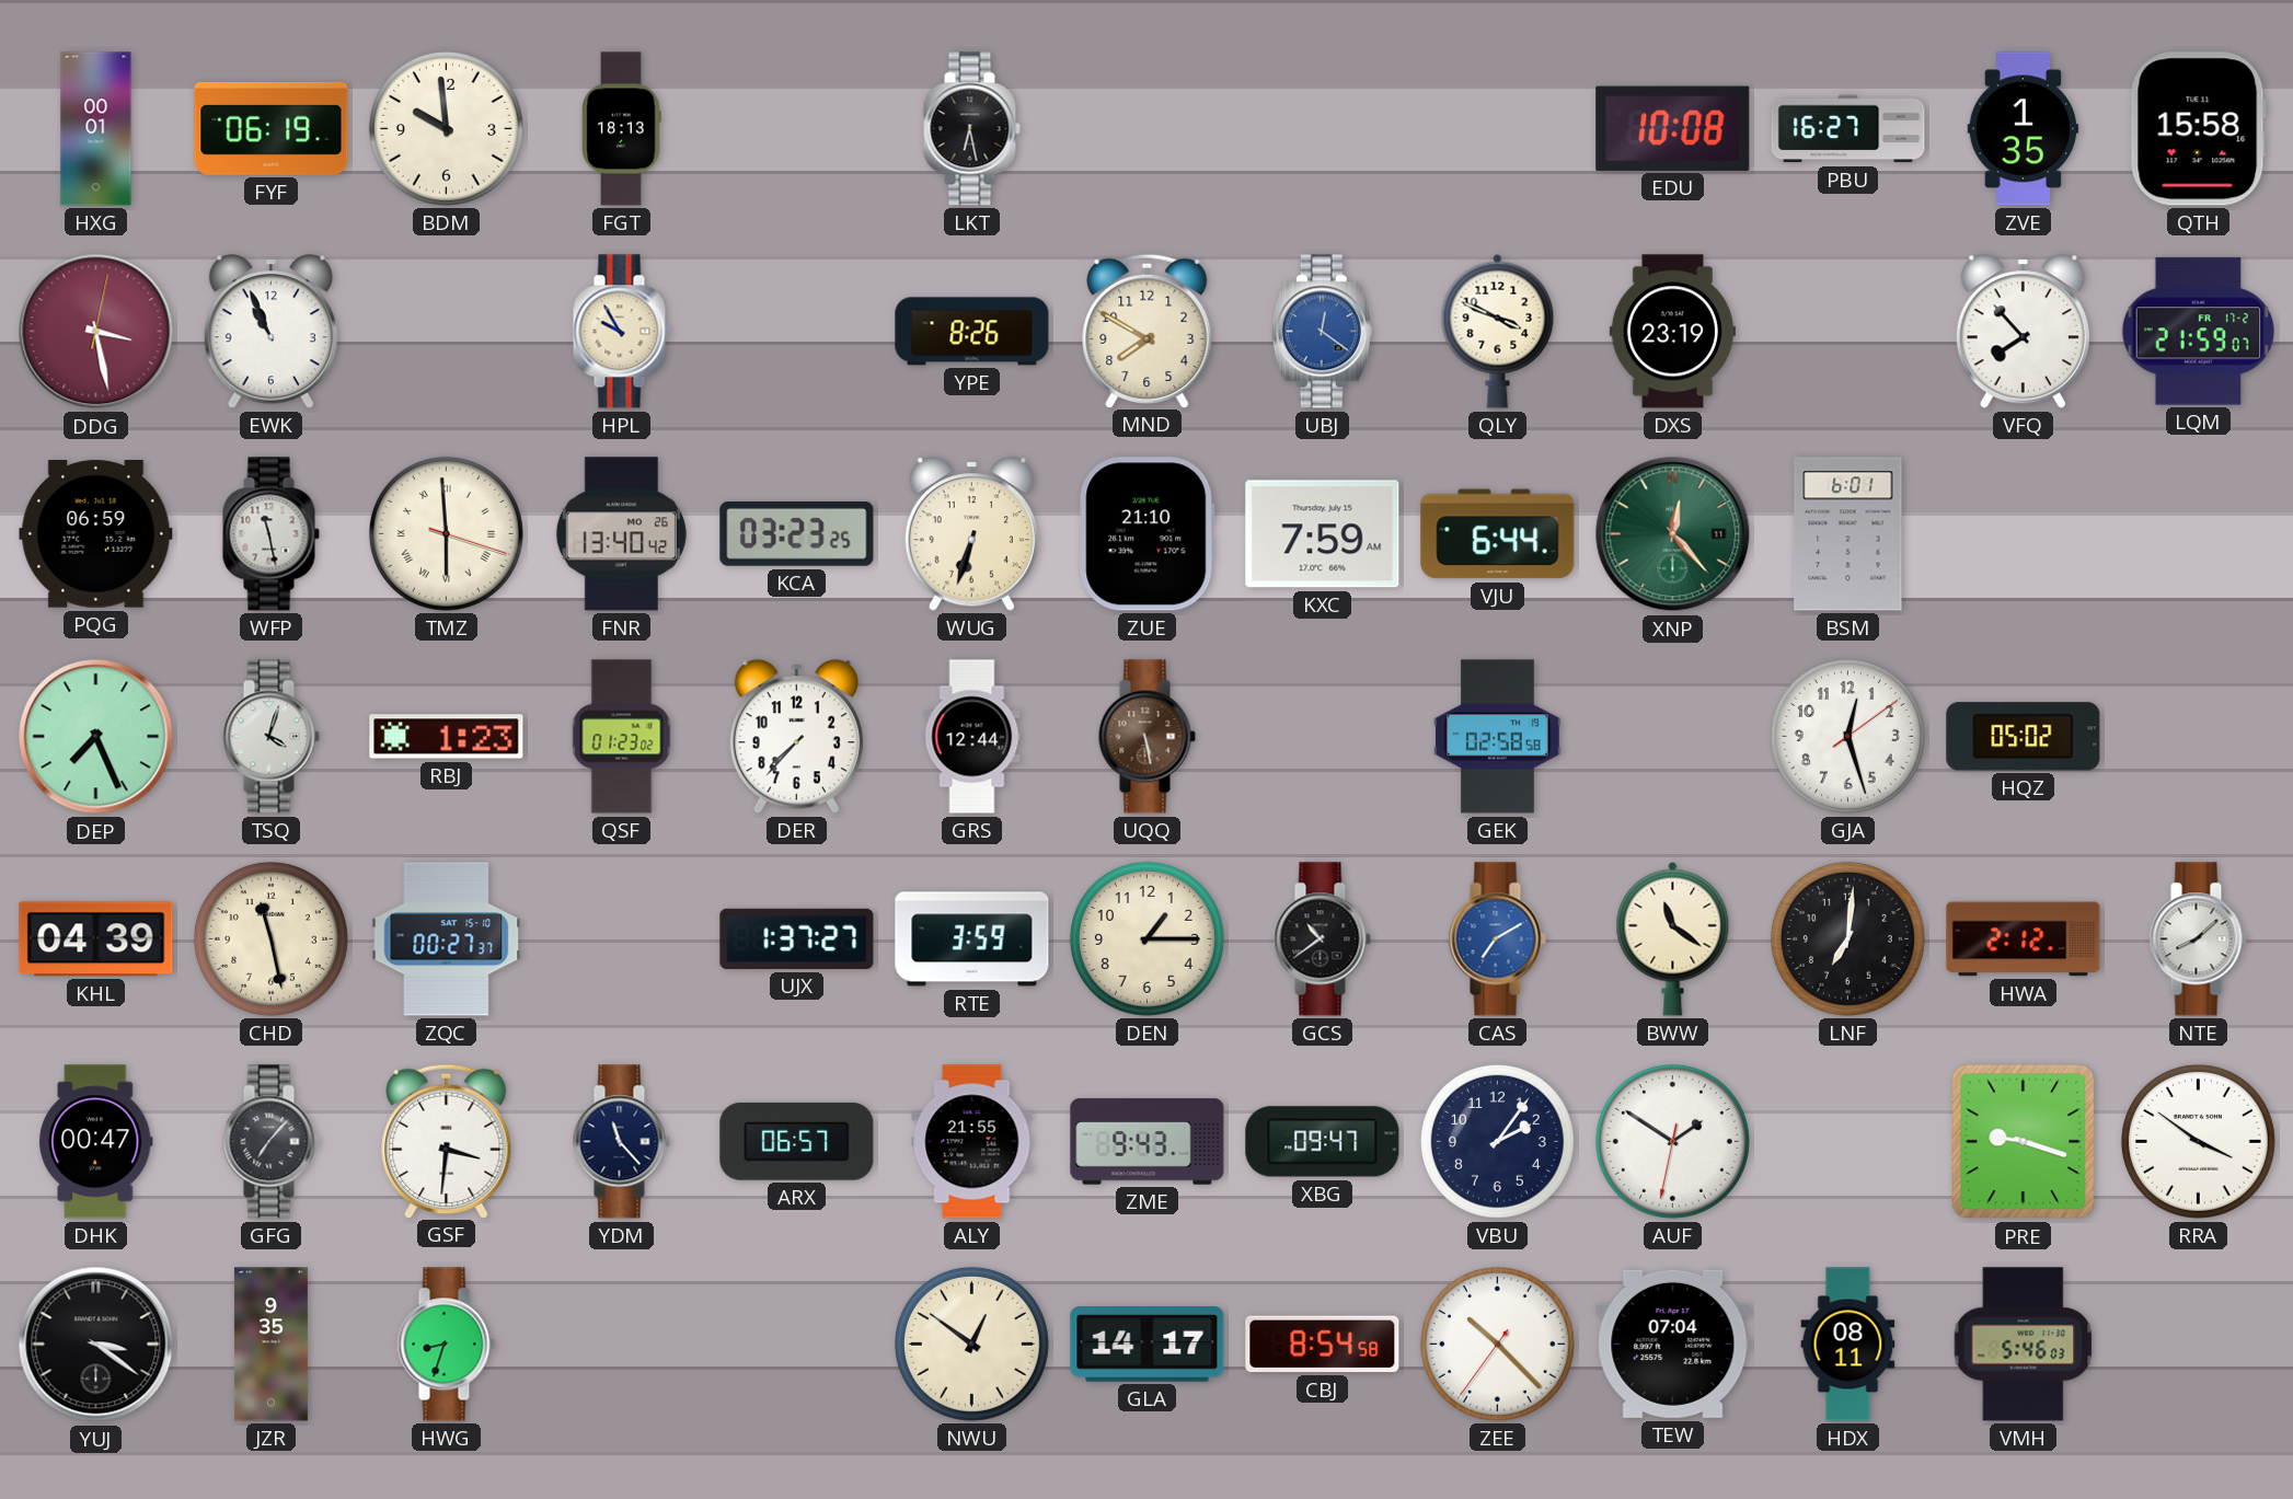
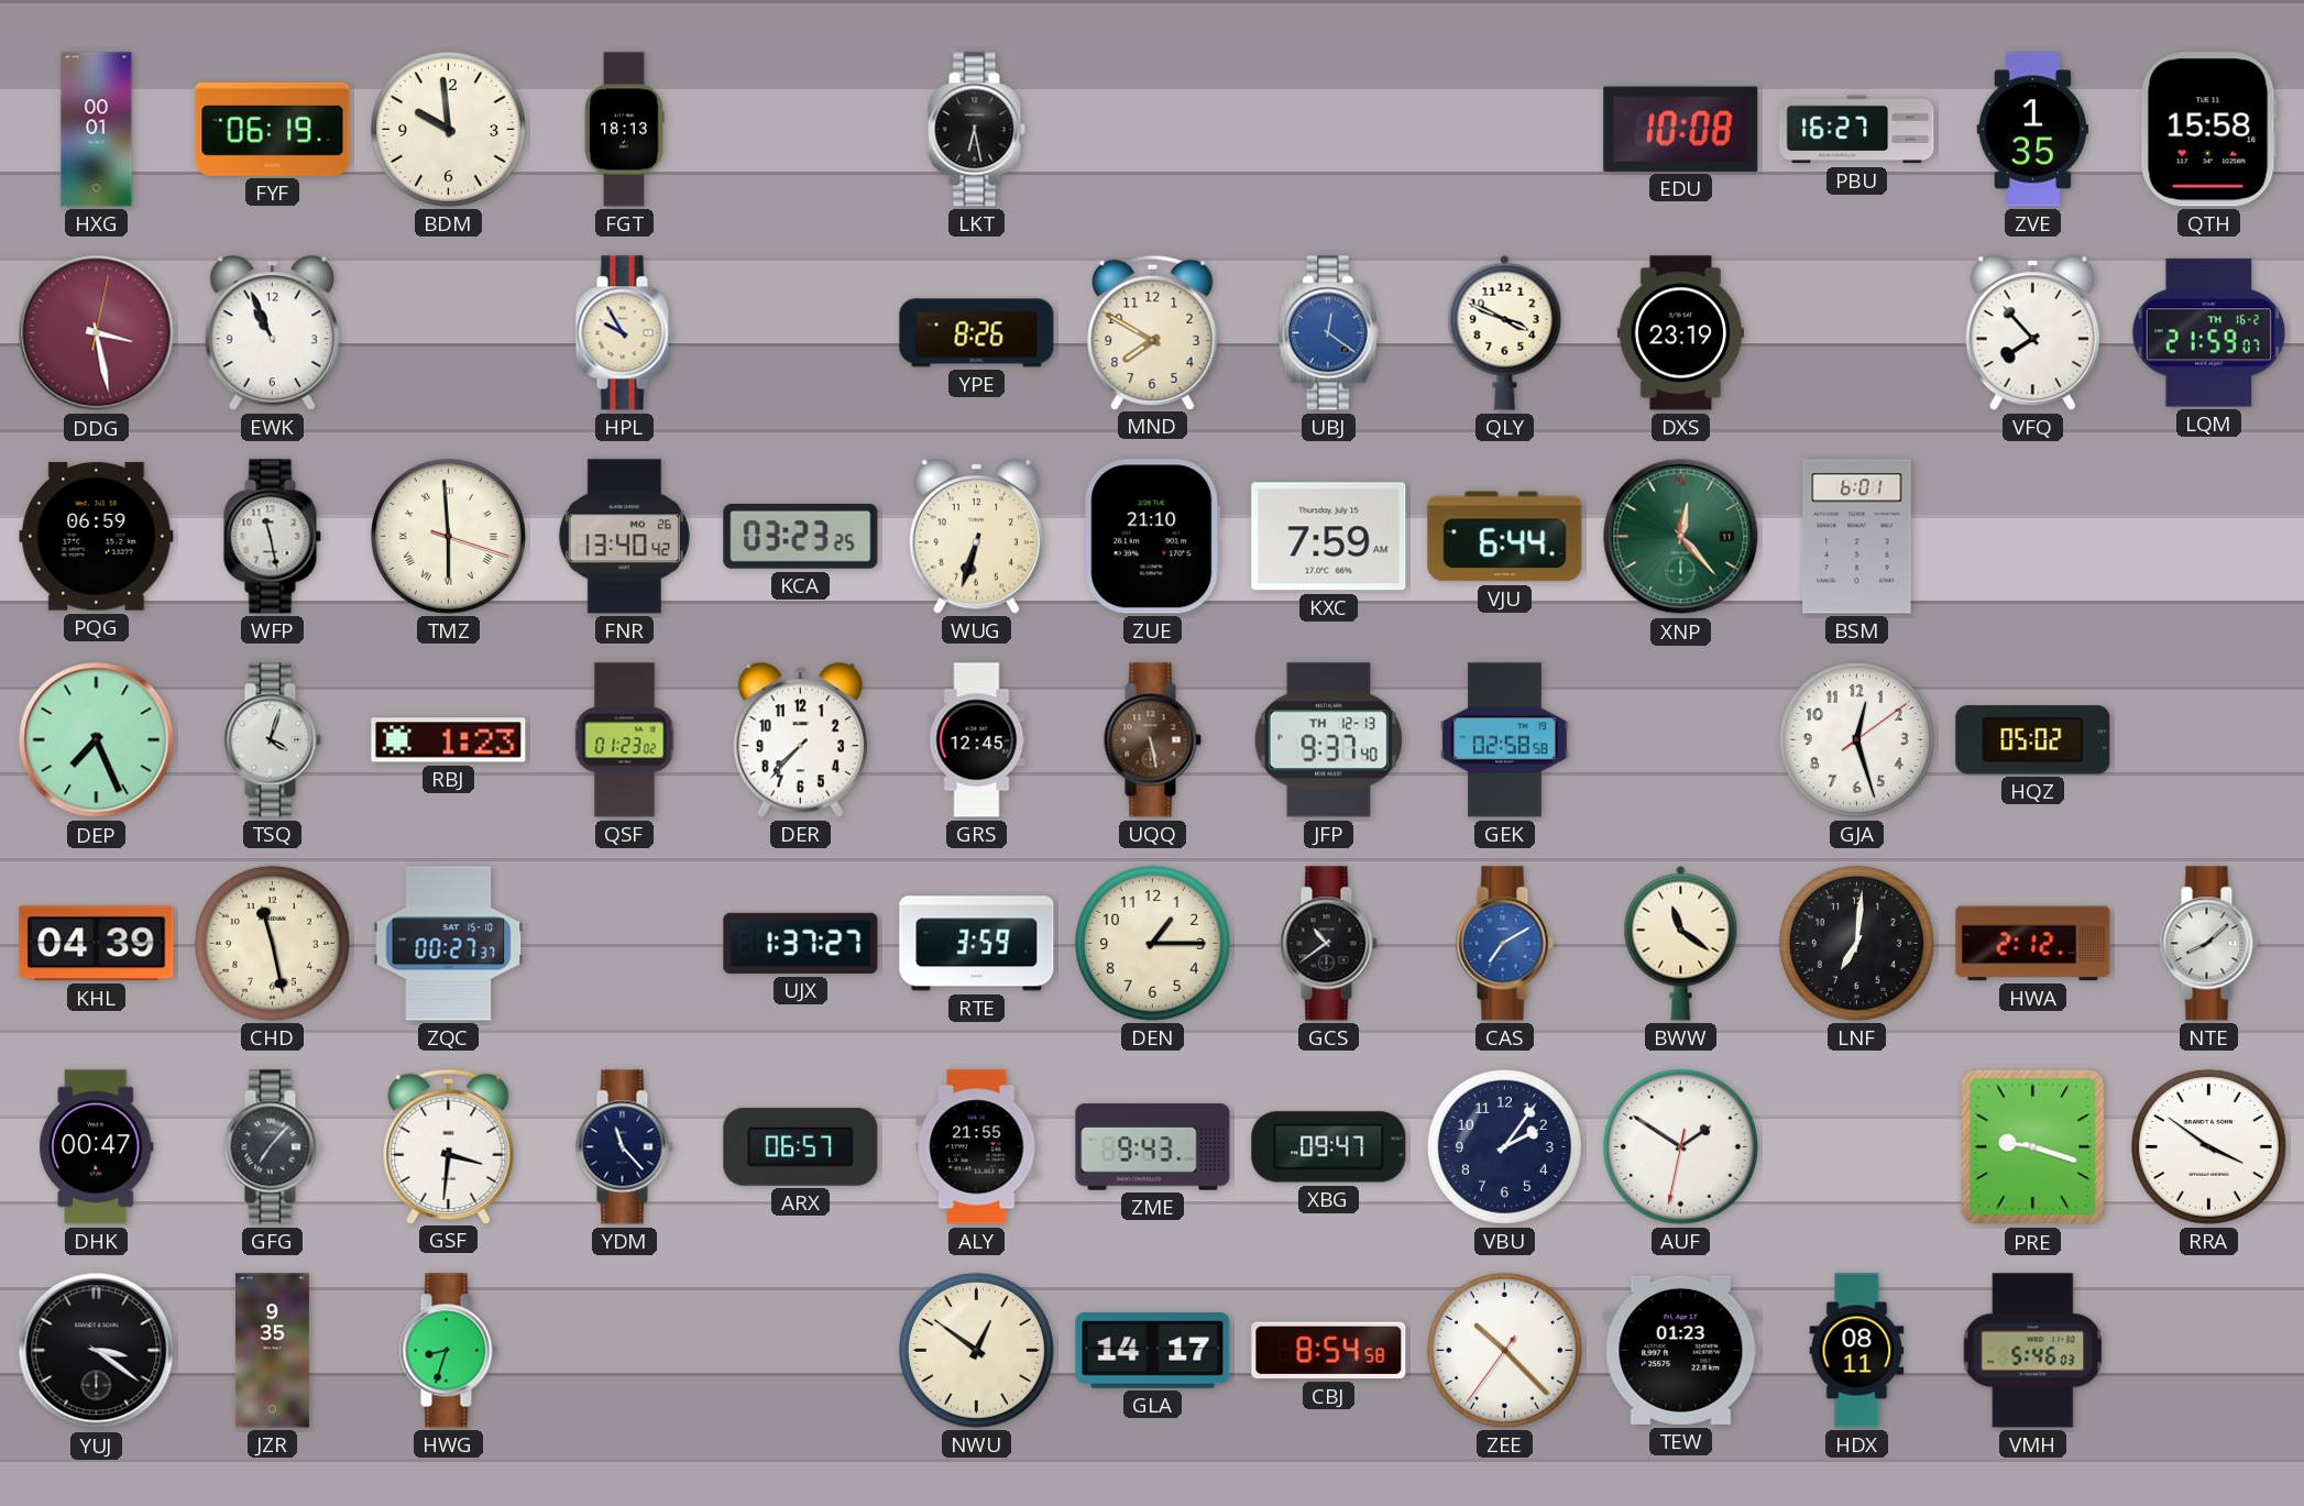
LQM date: FR 17-2 -> TH 16-2 (2209, 333)
GRS: 12:44 -> 12:45 (977, 740)
JFP: none -> 9:37 (1328, 740)
TEW: 07:04 -> 01:23 (1681, 1350)
